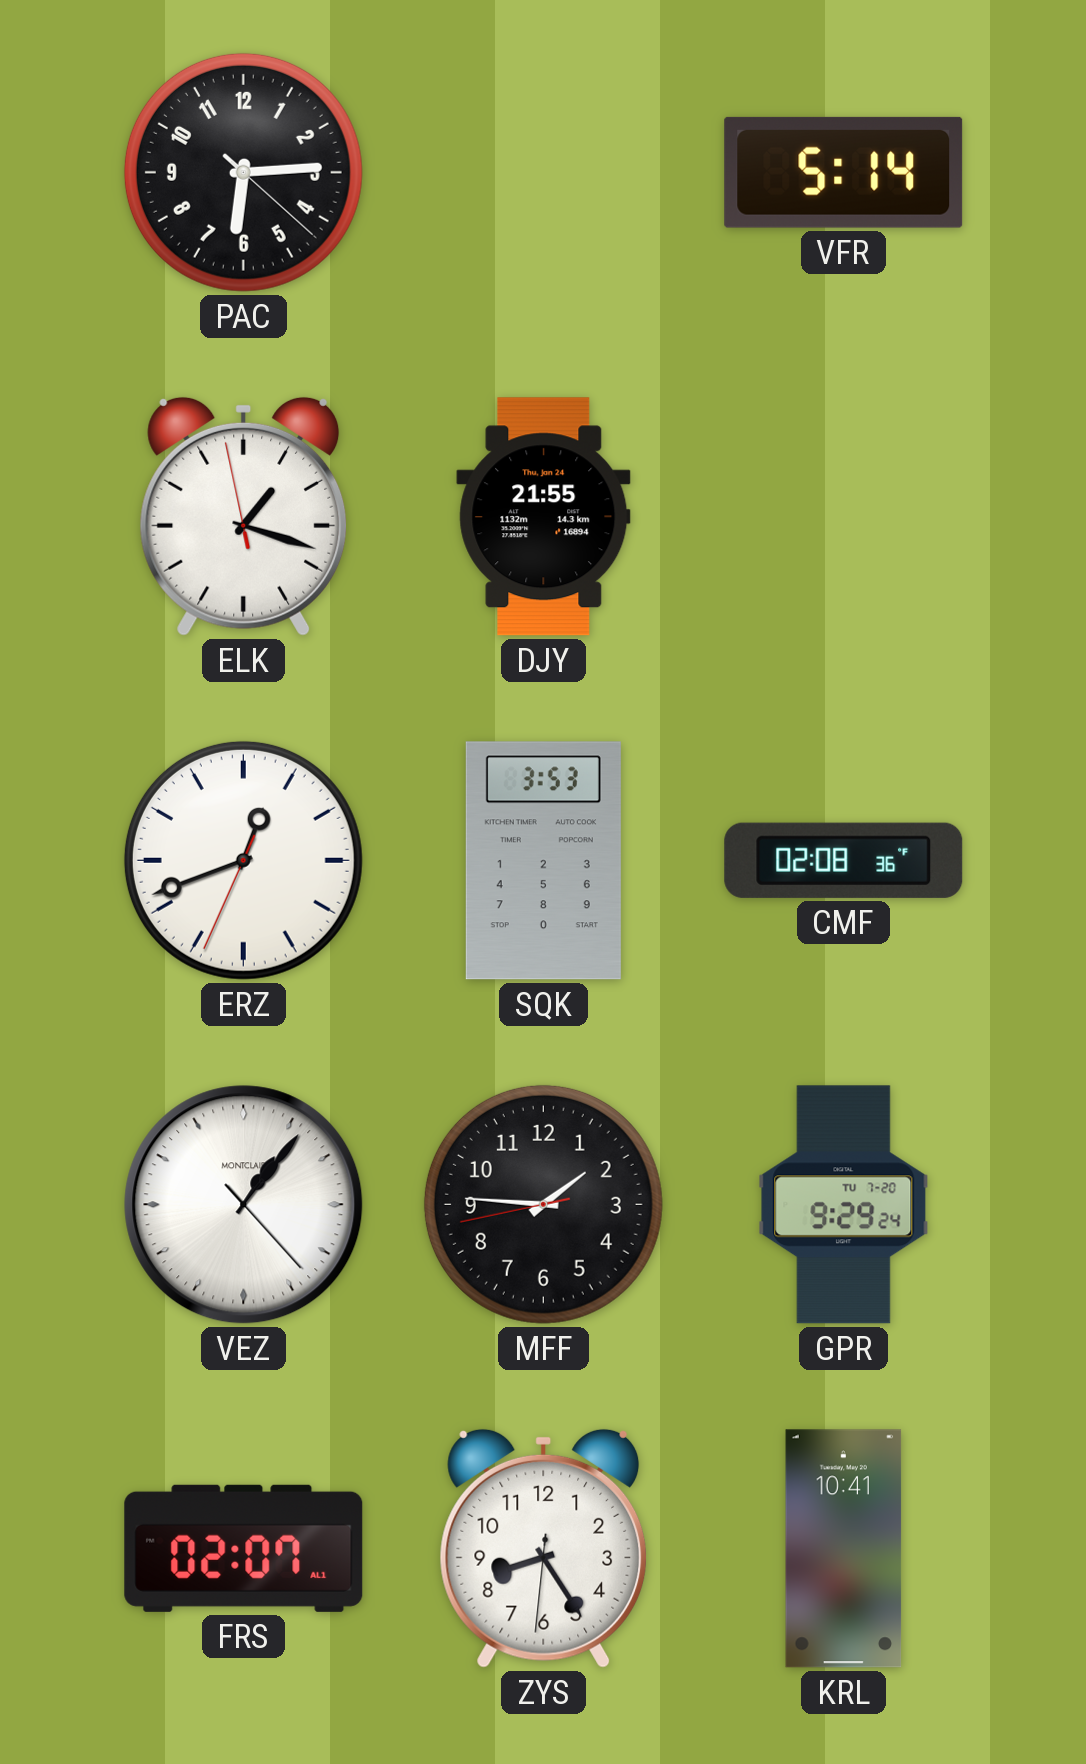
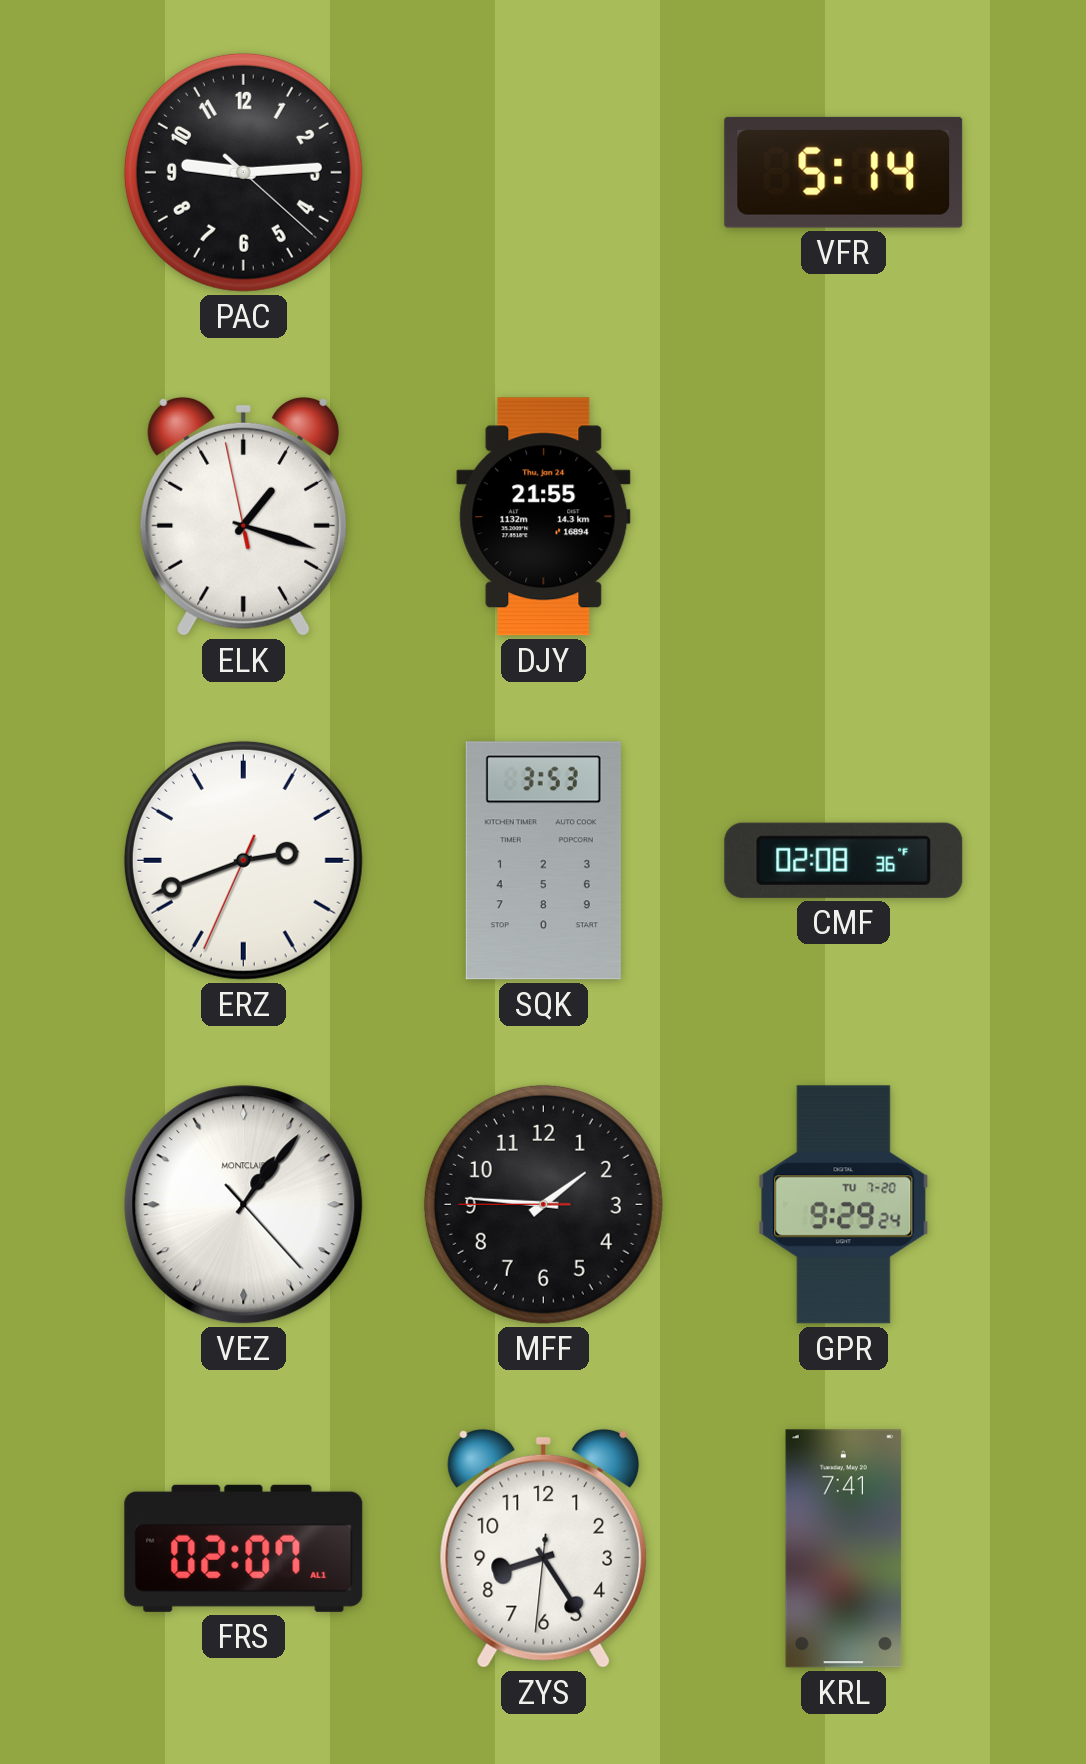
PAC: 6:14 -> 9:14 (243, 172)
ERZ: 12:41 -> 2:41 (243, 860)
MFF: 1:45:43 -> 1:45:45 (543, 1204)
KRL: 10:41 -> 7:41 (844, 1549)
